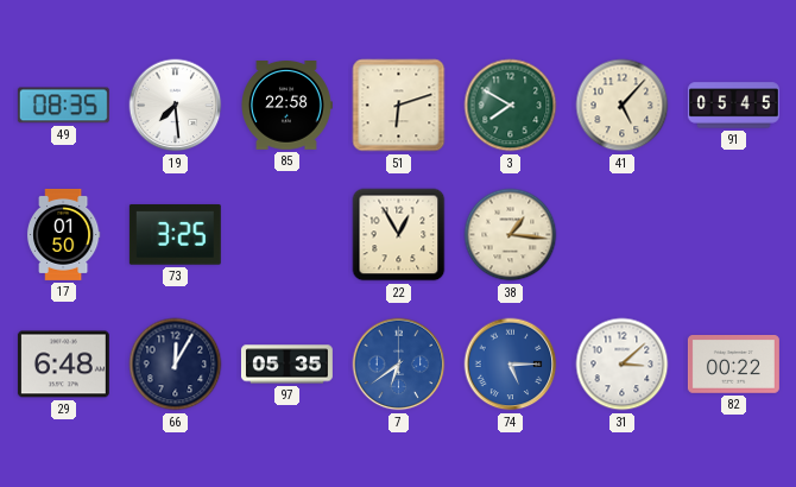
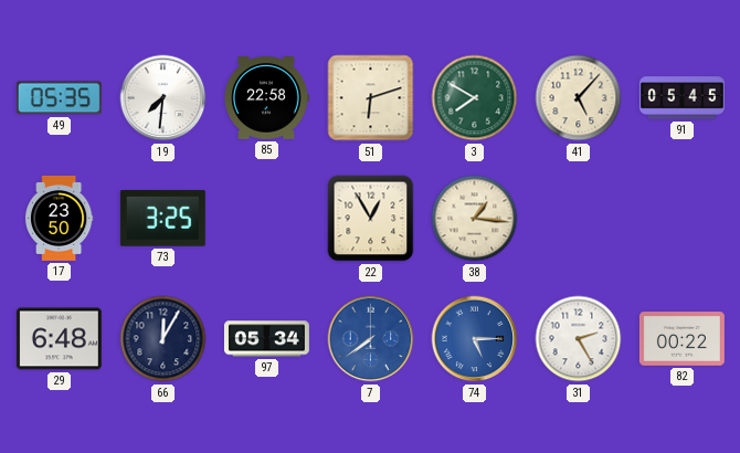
49: 08:35 -> 05:35 (59, 98)
19: 7:29 -> 7:31 (163, 98)
17: 01:50 -> 23:50 (59, 218)
97: 05:35 -> 05:34 (266, 339)
7: 6:39 -> 7:39 (371, 339)
31: 3:08 -> 2:25 (579, 339)
